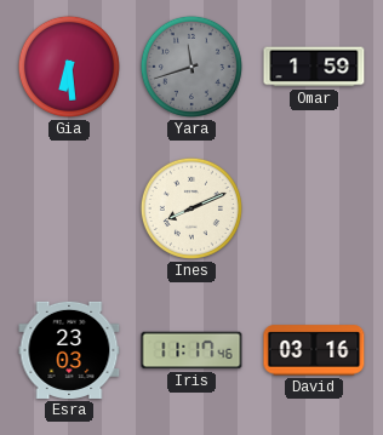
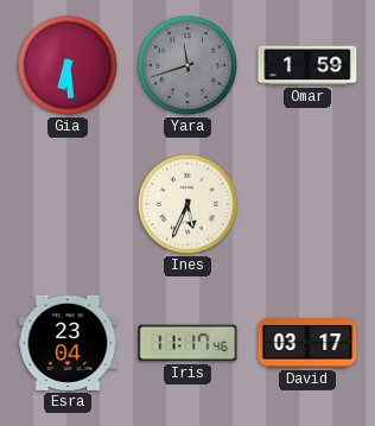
Ines: 8:11 -> 5:34 (188, 204)
Esra: 23:03 -> 23:04 (68, 343)
David: 03:16 -> 03:17 (307, 343)
